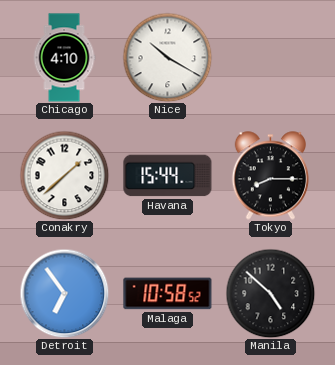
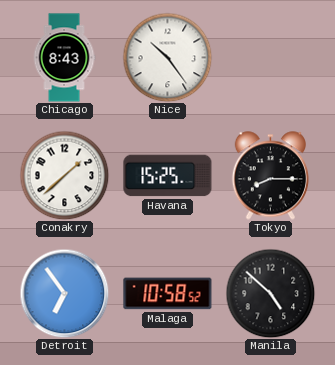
Chicago: 4:10 -> 8:43 (64, 58)
Nice: 10:20 -> 10:24 (167, 57)
Havana: 15:44 -> 15:25 (168, 176)
